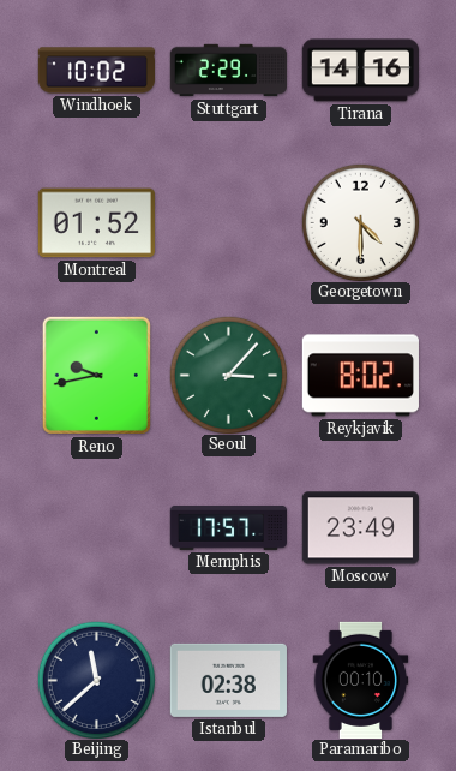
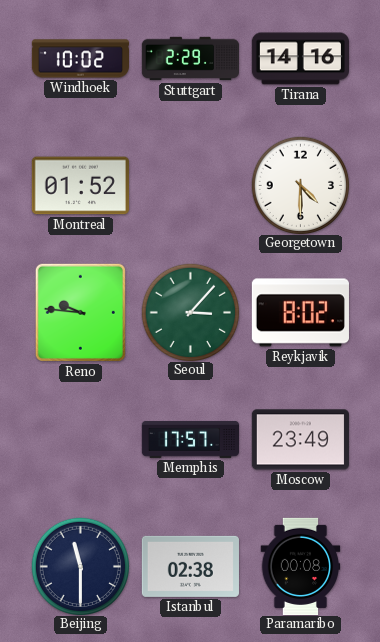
Reno: 9:43 -> 9:46 (80, 312)
Beijing: 11:38 -> 11:30 (80, 566)
Paramaribo: 00:10 -> 00:08 (301, 566)
